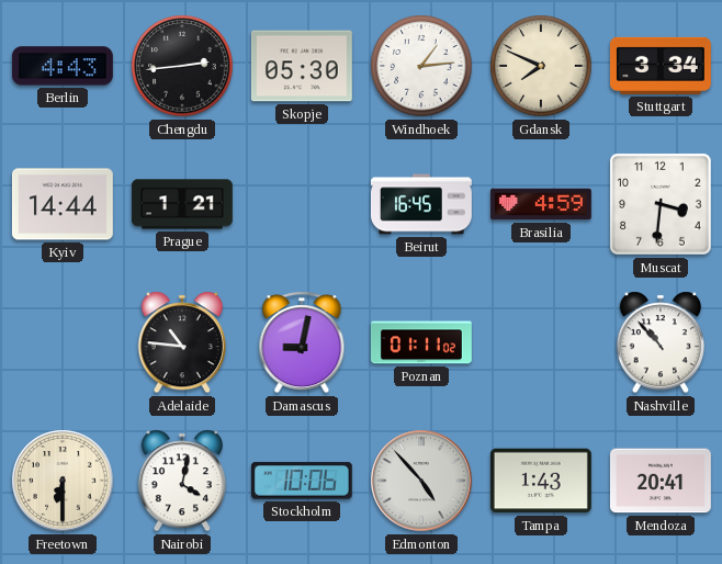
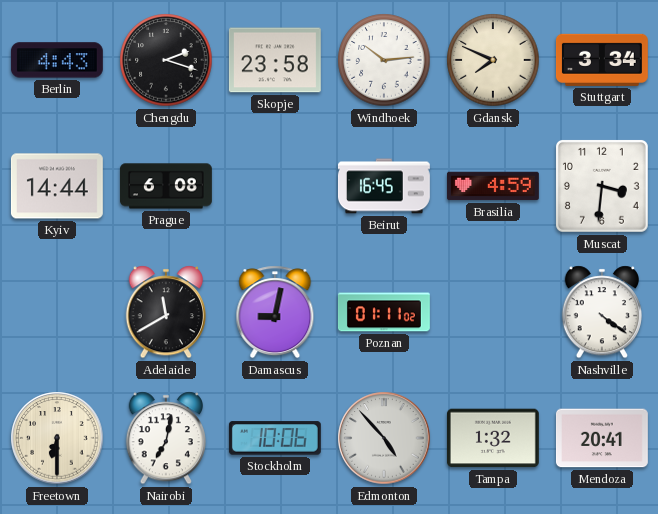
Chengdu: 2:44 -> 2:18 (166, 60)
Skopje: 05:30 -> 23:58 (275, 60)
Windhoek: 1:14 -> 10:14 (384, 60)
Prague: 1:21 -> 6:08 (166, 186)
Adelaide: 10:46 -> 11:40 (166, 312)
Nashville: 10:53 -> 4:21 (602, 312)
Nairobi: 4:02 -> 7:02 (166, 438)
Tampa: 1:43 -> 1:32 (493, 438)
